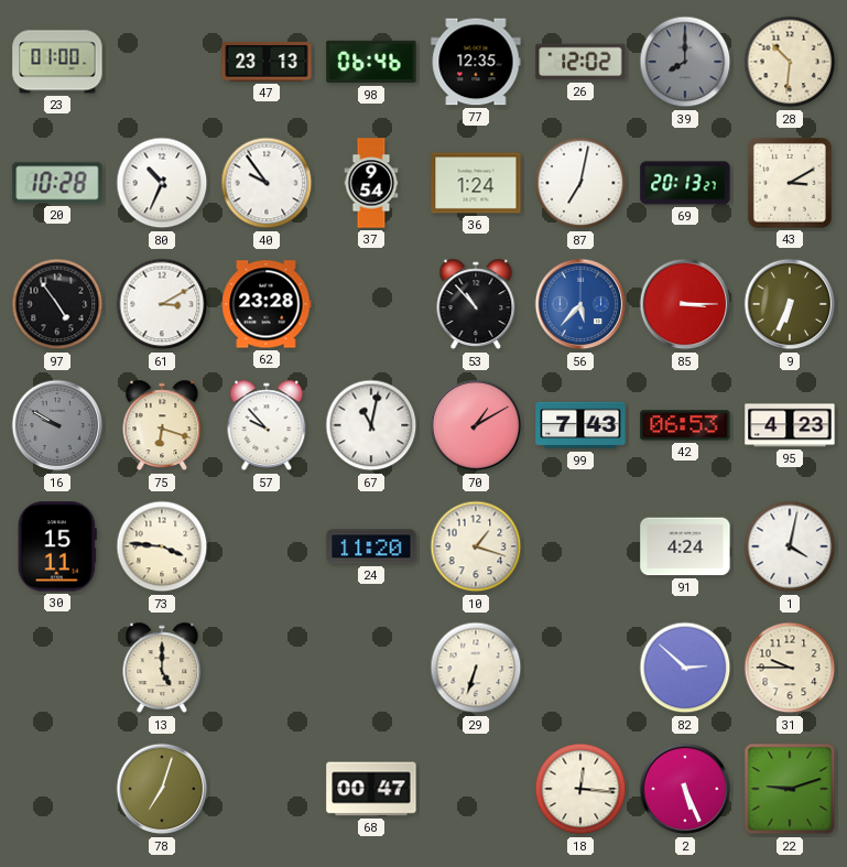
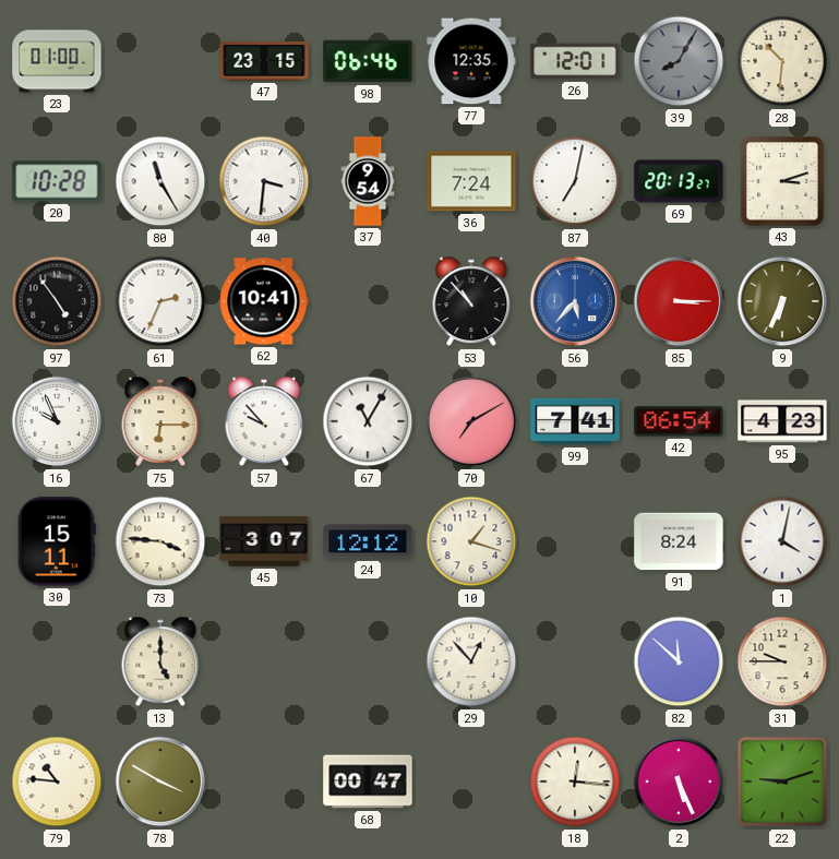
47: 23:13 -> 23:15 (264, 62)
26: 12:02 -> 12:01 (575, 61)
39: 8:00 -> 8:05 (679, 61)
80: 10:34 -> 11:25 (160, 181)
40: 9:54 -> 3:31 (264, 181)
36: 1:24 -> 7:24 (471, 181)
43: 3:10 -> 3:12 (783, 182)
61: 3:10 -> 2:34 (160, 301)
62: 23:28 -> 10:41 (264, 301)
16: 9:50 -> 9:56 (57, 421)
16 dial: grey -> white (57, 421)
75: 6:18 -> 6:15 (160, 421)
67: 11:02 -> 11:05 (368, 421)
70: 1:10 -> 7:10 (471, 421)
99: 7:43 -> 7:41 (575, 421)
42: 06:53 -> 06:54 (679, 421)
45: none -> 3:07 (264, 542)
24: 11:20 -> 12:12 (368, 541)
91: 4:24 -> 8:24 (679, 541)
29: 6:33 -> 12:53 (471, 661)
82: 2:52 -> 11:52 (679, 661)
79: none -> 10:46 (57, 782)
78: 7:03 -> 3:50 (160, 782)
